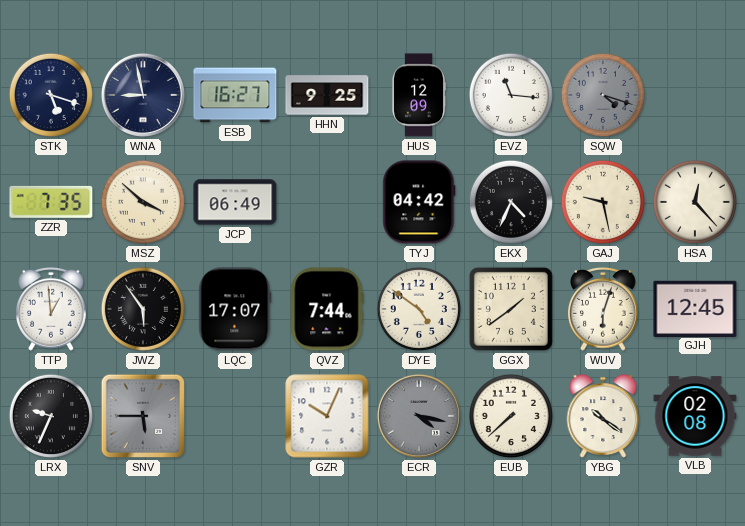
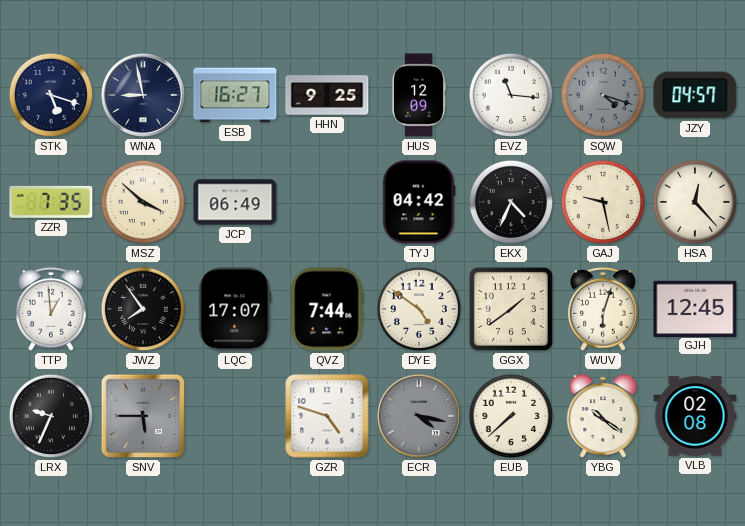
JZY: none -> 04:57 (695, 95)
JWZ: 5:54 -> 7:54 (143, 309)
GZR: 10:04 -> 4:48 (327, 416)
